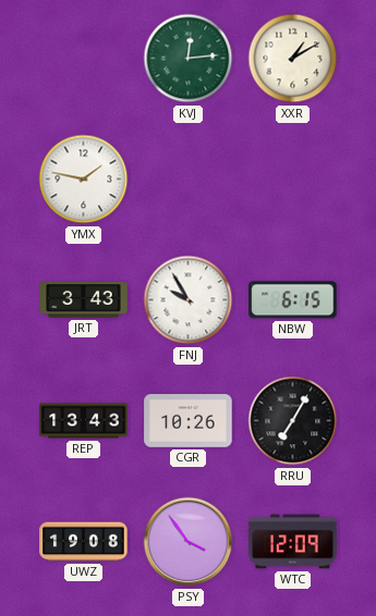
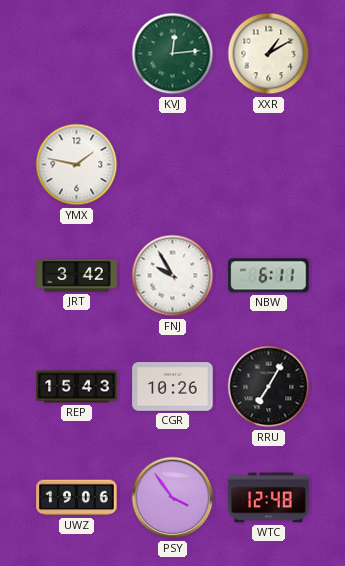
JRT: 3:43 -> 3:42 (77, 276)
NBW: 6:15 -> 6:11 (269, 276)
REP: 13:43 -> 15:43 (77, 387)
UWZ: 19:08 -> 19:06 (77, 498)
WTC: 12:09 -> 12:48 (269, 498)
